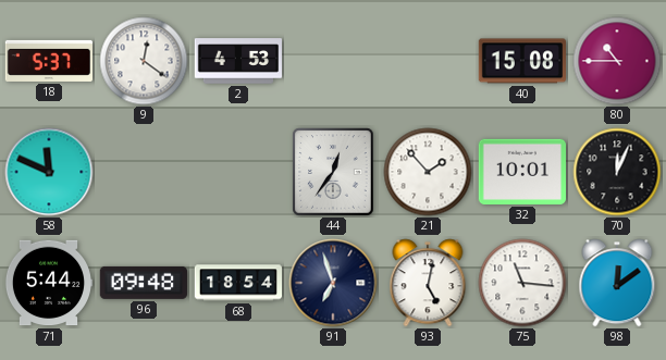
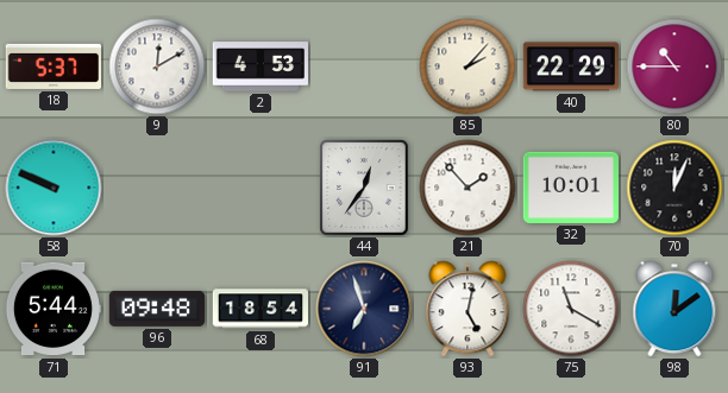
9: 12:21 -> 12:10 (157, 66)
85: none -> 2:07 (467, 66)
40: 15:08 -> 22:29 (570, 66)
58: 11:49 -> 9:49 (54, 188)
75: 11:16 -> 11:20 (571, 309)
